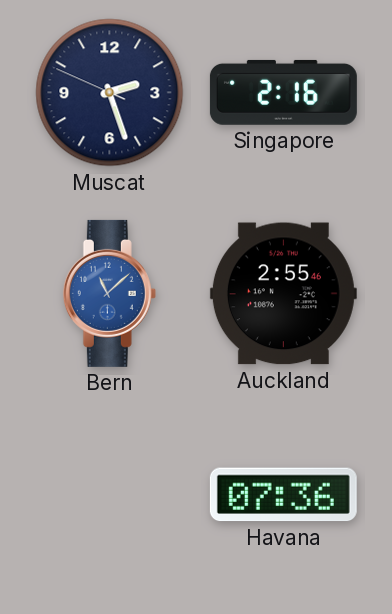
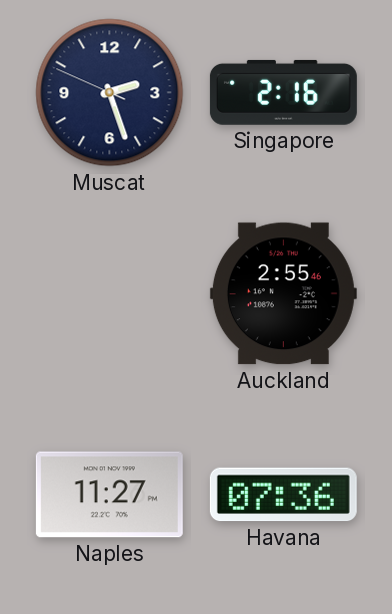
Bern: 11:08 -> none (109, 293)
Naples: none -> 11:27 (109, 495)
